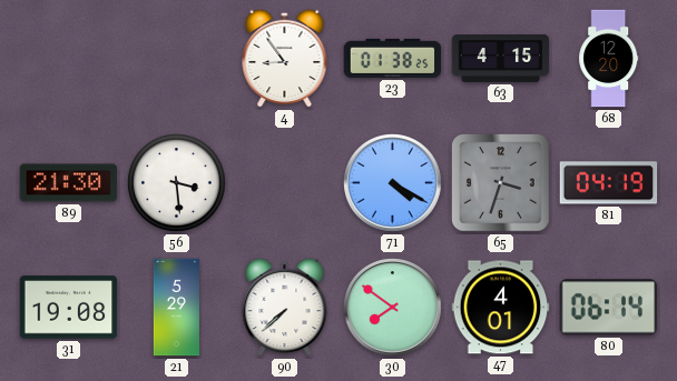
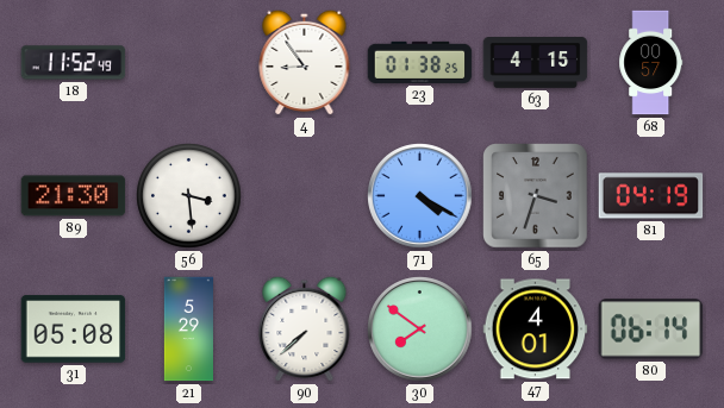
18: none -> 11:52 (74, 63)
68: 12:20 -> 00:57 (651, 63)
31: 19:08 -> 05:08 (74, 329)
